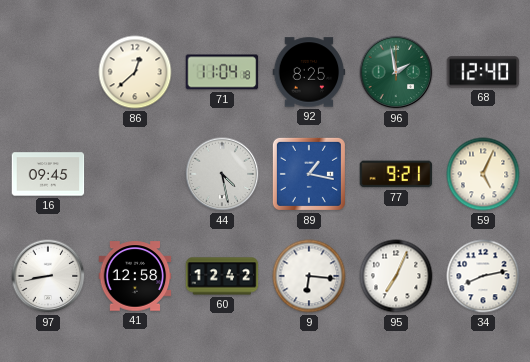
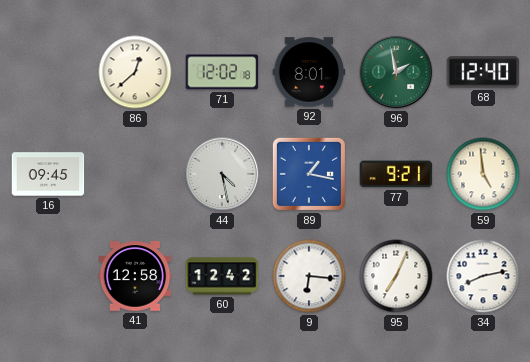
71: 11:04 -> 12:02 (222, 72)
92: 8:25 -> 8:01 (309, 72)
59: 5:04 -> 4:59 (483, 174)
97: 8:43 -> none (48, 276)
